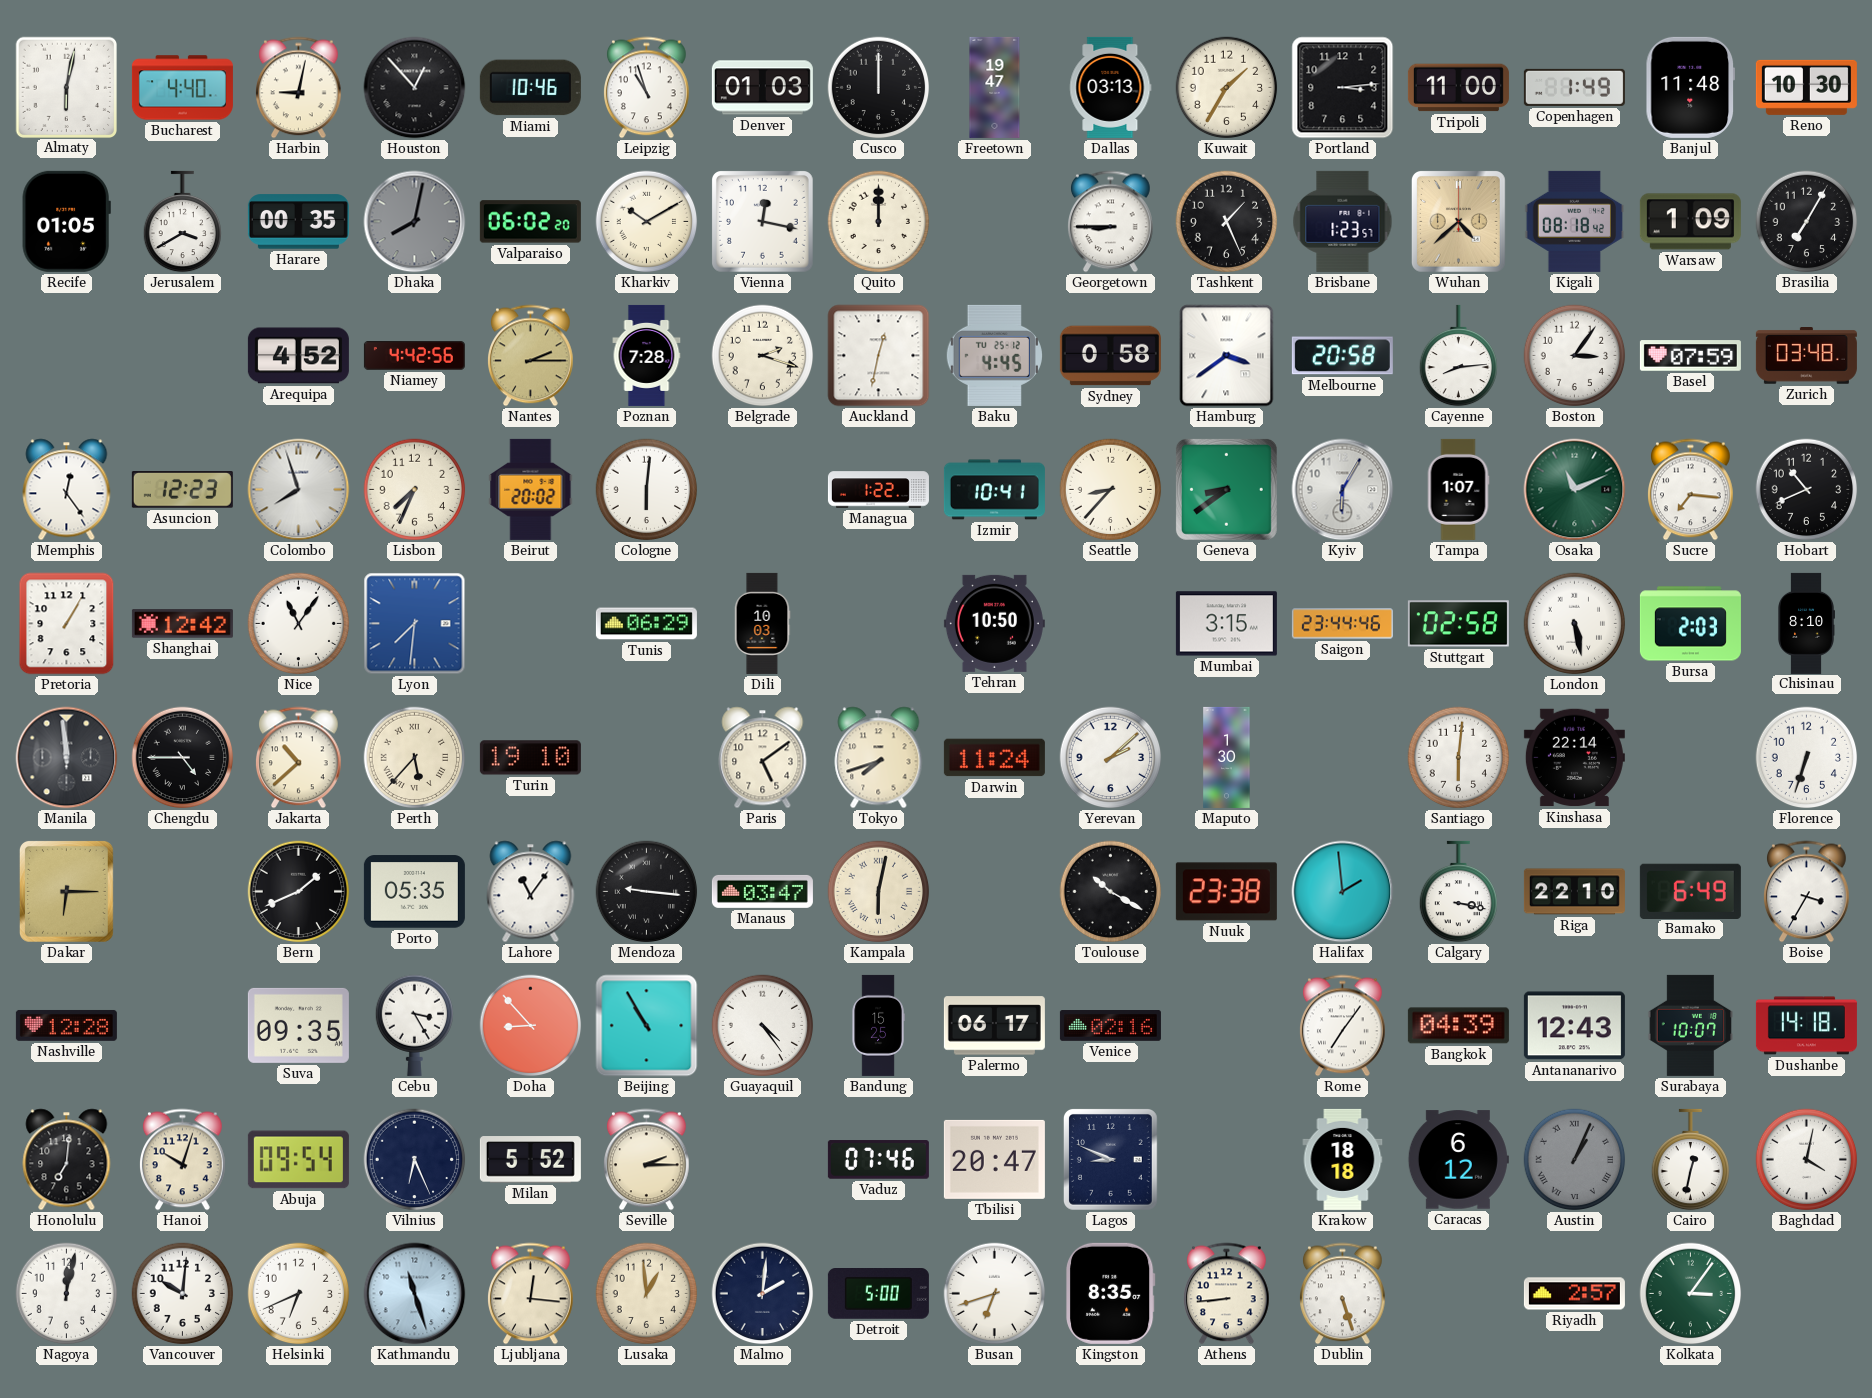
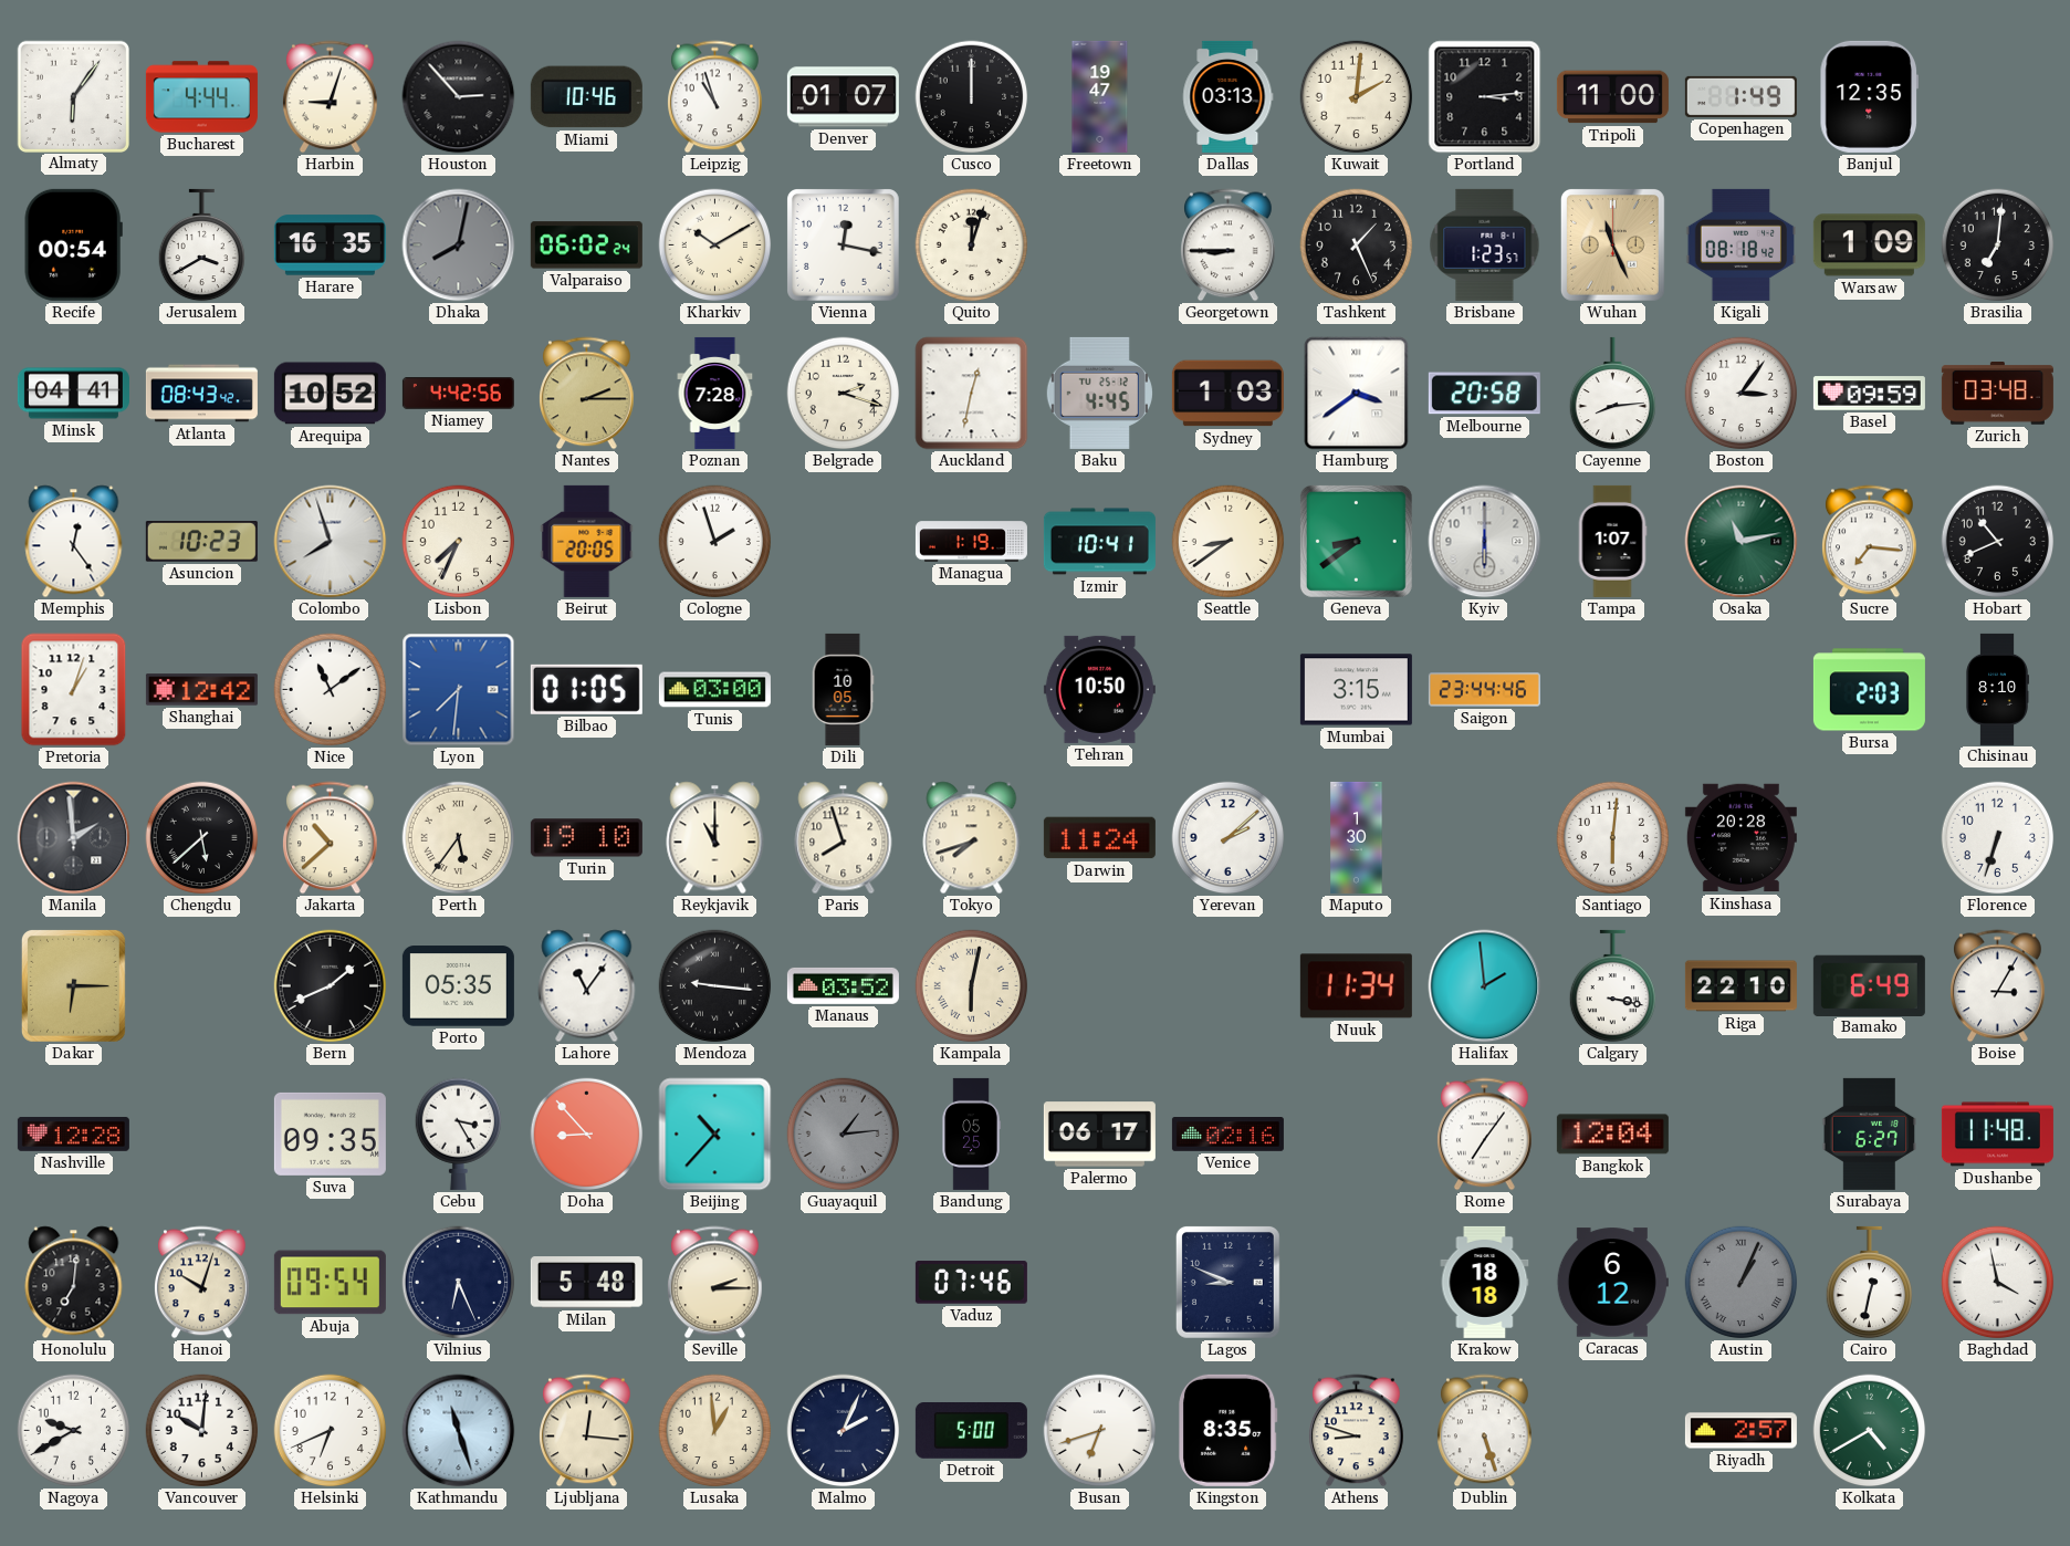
Almaty: 6:02 -> 6:06 (73, 96)
Bucharest: 4:40 -> 4:44 (201, 97)
Harbin: 9:02 -> 9:03 (331, 97)
Houston: 12:53 -> 2:53 (459, 97)
Denver: 01:03 -> 01:07 (843, 97)
Kuwait: 1:35 -> 2:01 (1357, 97)
Banjul: 11:48 -> 12:35 (1869, 96)
Reno: 10:30 -> none (1806, 87)
Recife: 01:05 -> 00:54 (73, 244)
Harare: 00:35 -> 16:35 (330, 246)
Valparaiso: 06:02:20 -> 06:02:24 (586, 246)
Quito: 12:00 -> 12:03 (972, 246)
Wuhan: 4:38 -> 11:26 (1612, 244)
Brasilia: 7:05 -> 7:01 (1998, 246)
Minsk: none -> 04:41 (73, 394)
Atlanta: none -> 08:43 (201, 394)
Arequipa: 4:52 -> 10:52 (330, 394)
Sydney: 0:58 -> 1:03 (1227, 394)
Basel: 07:59 -> 09:59 (1869, 394)
Asuncion: 12:23 -> 10:23 (201, 542)
Beirut: 20:02 -> 20:05 (587, 541)
Cologne: 6:01 -> 1:57 (715, 542)
Managua: 1:22 -> 1:19 (971, 542)
Seattle: 8:37 -> 8:39 (1229, 542)
Kyiv: 6:05 -> 6:00 (1485, 542)
Osaka: 11:11 -> 11:13 (1742, 542)
Pretoria: 1:05 -> 1:03 (74, 690)
Nice: 11:06 -> 11:09 (331, 690)
Bilbao: none -> 01:05 (586, 689)
Tunis: 06:29 -> 03:00 (714, 690)
Dili: 10:03 -> 10:05 (843, 689)
Stuttgart: 02:58 -> none (1458, 624)
London: 5:28 -> none (1575, 624)
Manila: 11:59 -> 1:59 (74, 838)
Chengdu: 4:45 -> 5:38 (202, 838)
Perth: 5:37 -> 5:36 (459, 838)
Reykjavik: none -> 11:00 (715, 838)
Paris: 5:09 -> 7:57 (844, 838)
Kinshasa: 22:14 -> 20:28 (1740, 838)
Manaus: 03:47 -> 03:52 (843, 985)
Toulouse: 10:20 -> none (1111, 892)
Nuuk: 23:38 -> 11:34 (1356, 986)
Boise: 3:35 -> 3:05 (1998, 986)
Beijing: 10:55 -> 10:37 (715, 1135)
Guayaquil: 4:24 -> 1:14 (844, 1135)
Guayaquil dial: white -> grey (844, 1135)
Bandung: 15:25 -> 05:25 (971, 1134)
Bangkok: 04:39 -> 12:04 (1612, 1135)
Antananarivo: 12:43 -> none (1574, 1026)
Surabaya: 10:07 -> 6:27 (1869, 1134)
Dushanbe: 14:18 -> 11:48 (1997, 1135)
Milan: 5:52 -> 5:48 (586, 1283)
Tbilisi: 20:47 -> none (994, 1159)
Baghdad: 4:02 -> 3:58 (1998, 1283)
Nagoya: 12:02 -> 9:40 (74, 1431)
Malmo: 2:01 -> 2:04 (844, 1431)
Athens: 8:44 -> 8:48 (1357, 1431)
Kolkata: 3:06 -> 4:40 (1870, 1431)
